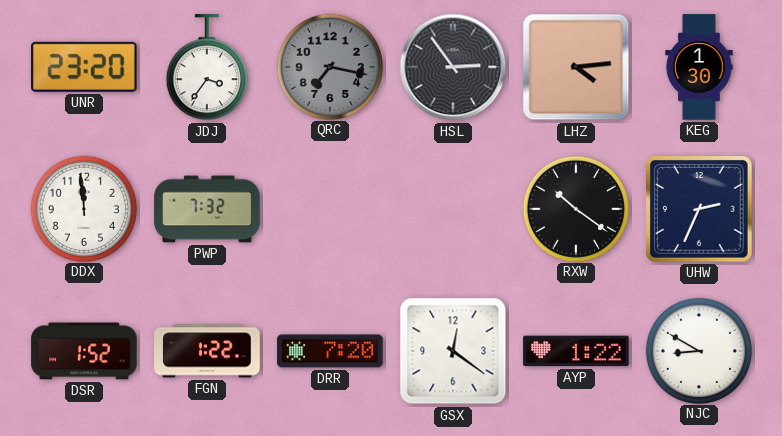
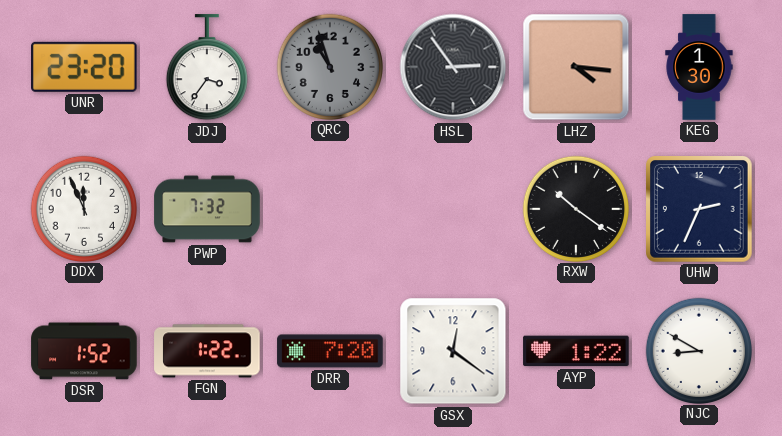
QRC: 7:17 -> 10:57 (329, 66)
LHZ: 4:14 -> 4:16 (576, 67)
DDX: 11:59 -> 11:56 (83, 208)
